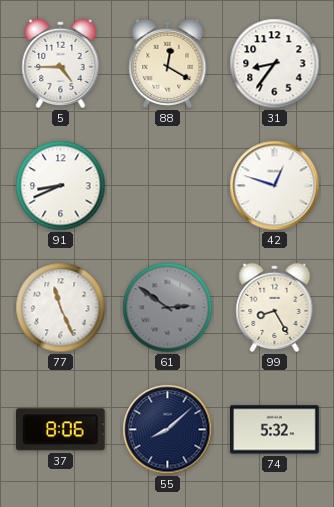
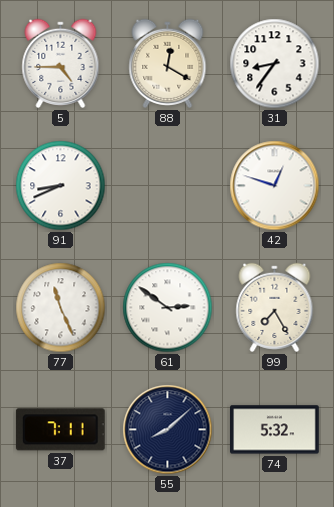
61 dial: grey -> white (168, 308)
99: 8:25 -> 7:25 (275, 307)
37: 8:06 -> 7:11 (60, 430)
